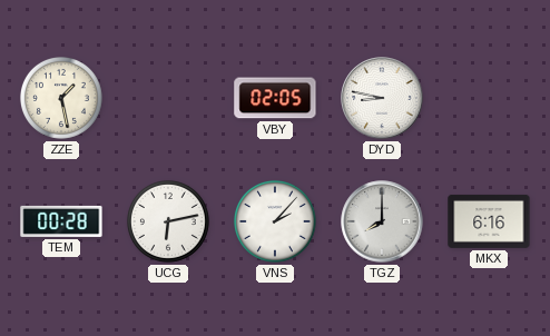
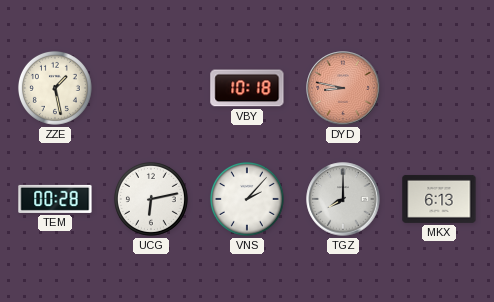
VBY: 02:05 -> 10:18 (247, 88)
DYD dial: white -> salmon (343, 88)
MKX: 6:16 -> 6:13 (439, 199)
